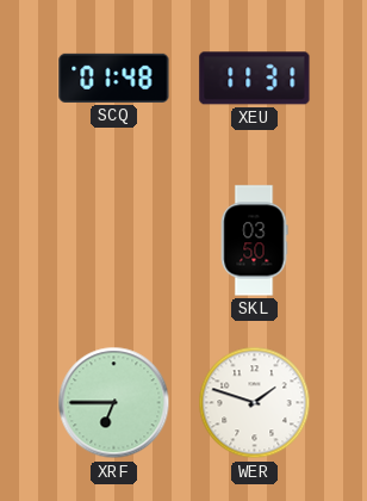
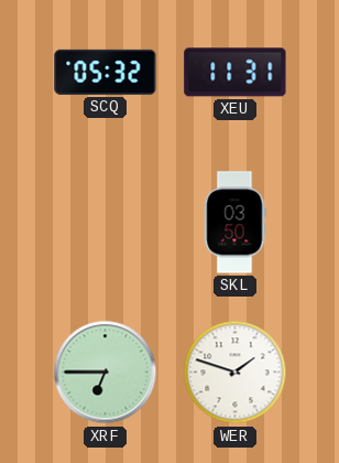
SCQ: 01:48 -> 05:32 (106, 72)
